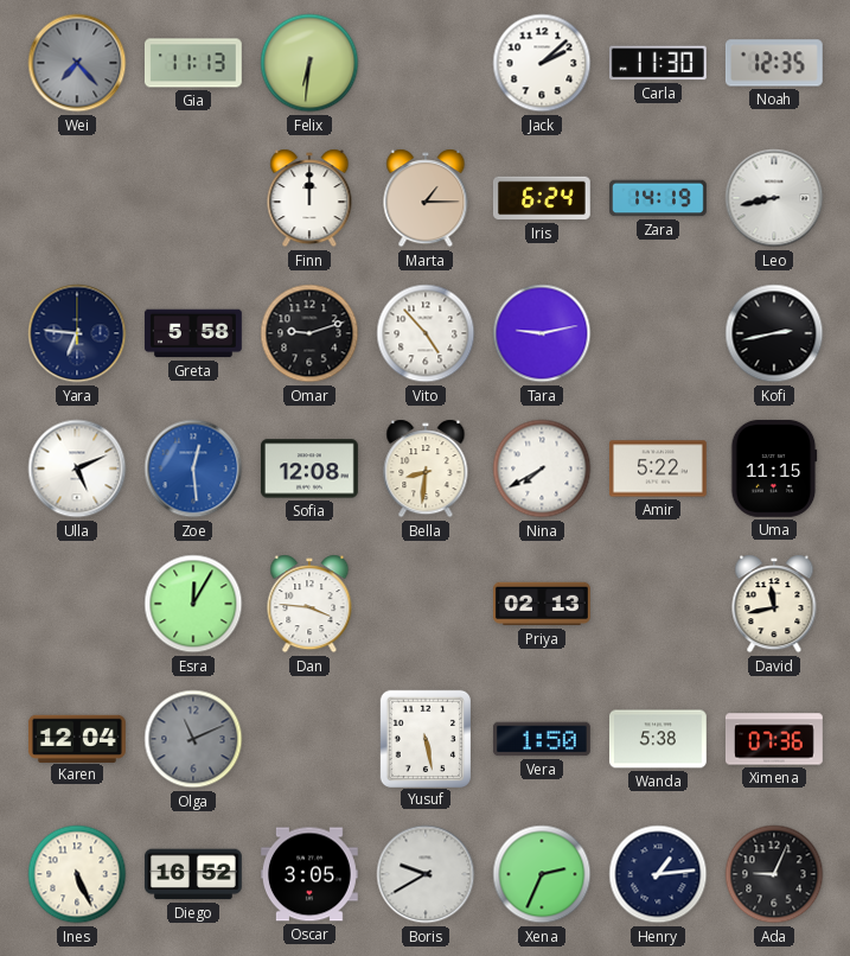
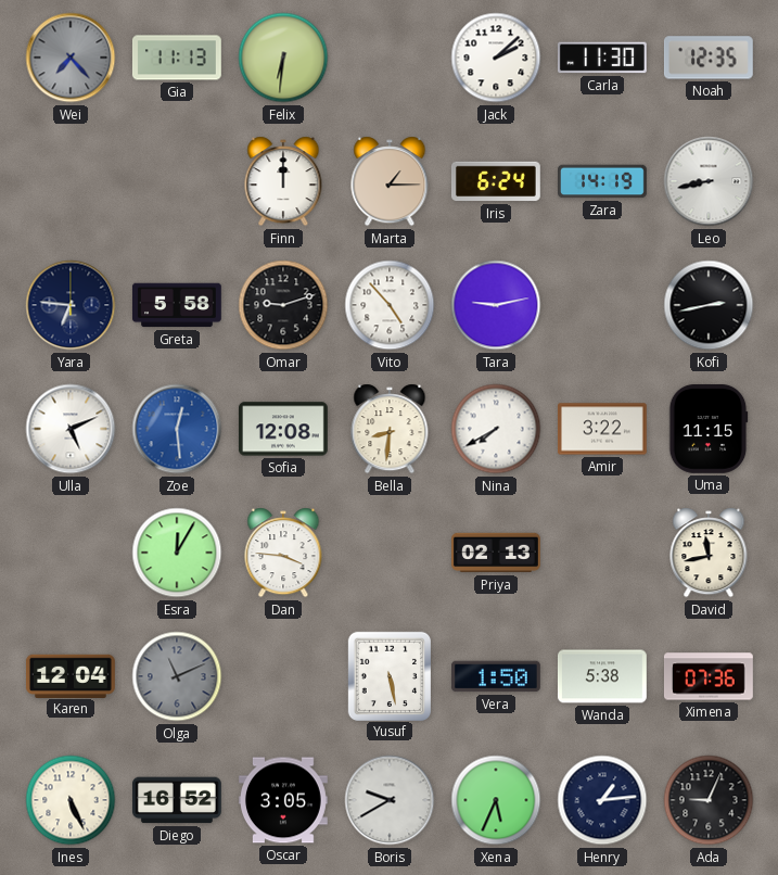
Amir: 5:22 -> 3:22 (602, 429)
Xena: 2:34 -> 5:34 (496, 800)
